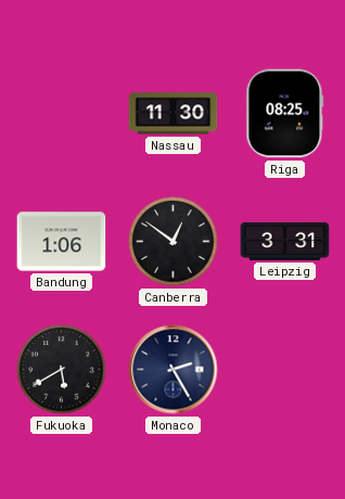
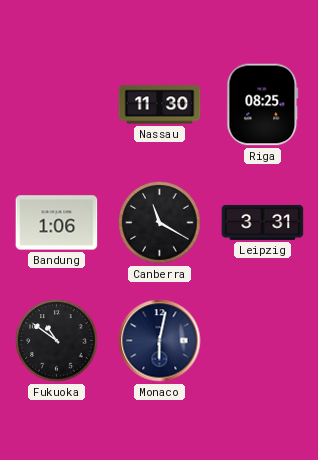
Canberra: 12:51 -> 11:20 (160, 223)
Fukuoka: 5:40 -> 10:51 (57, 341)
Monaco: 2:25 -> 6:02 (160, 341)
